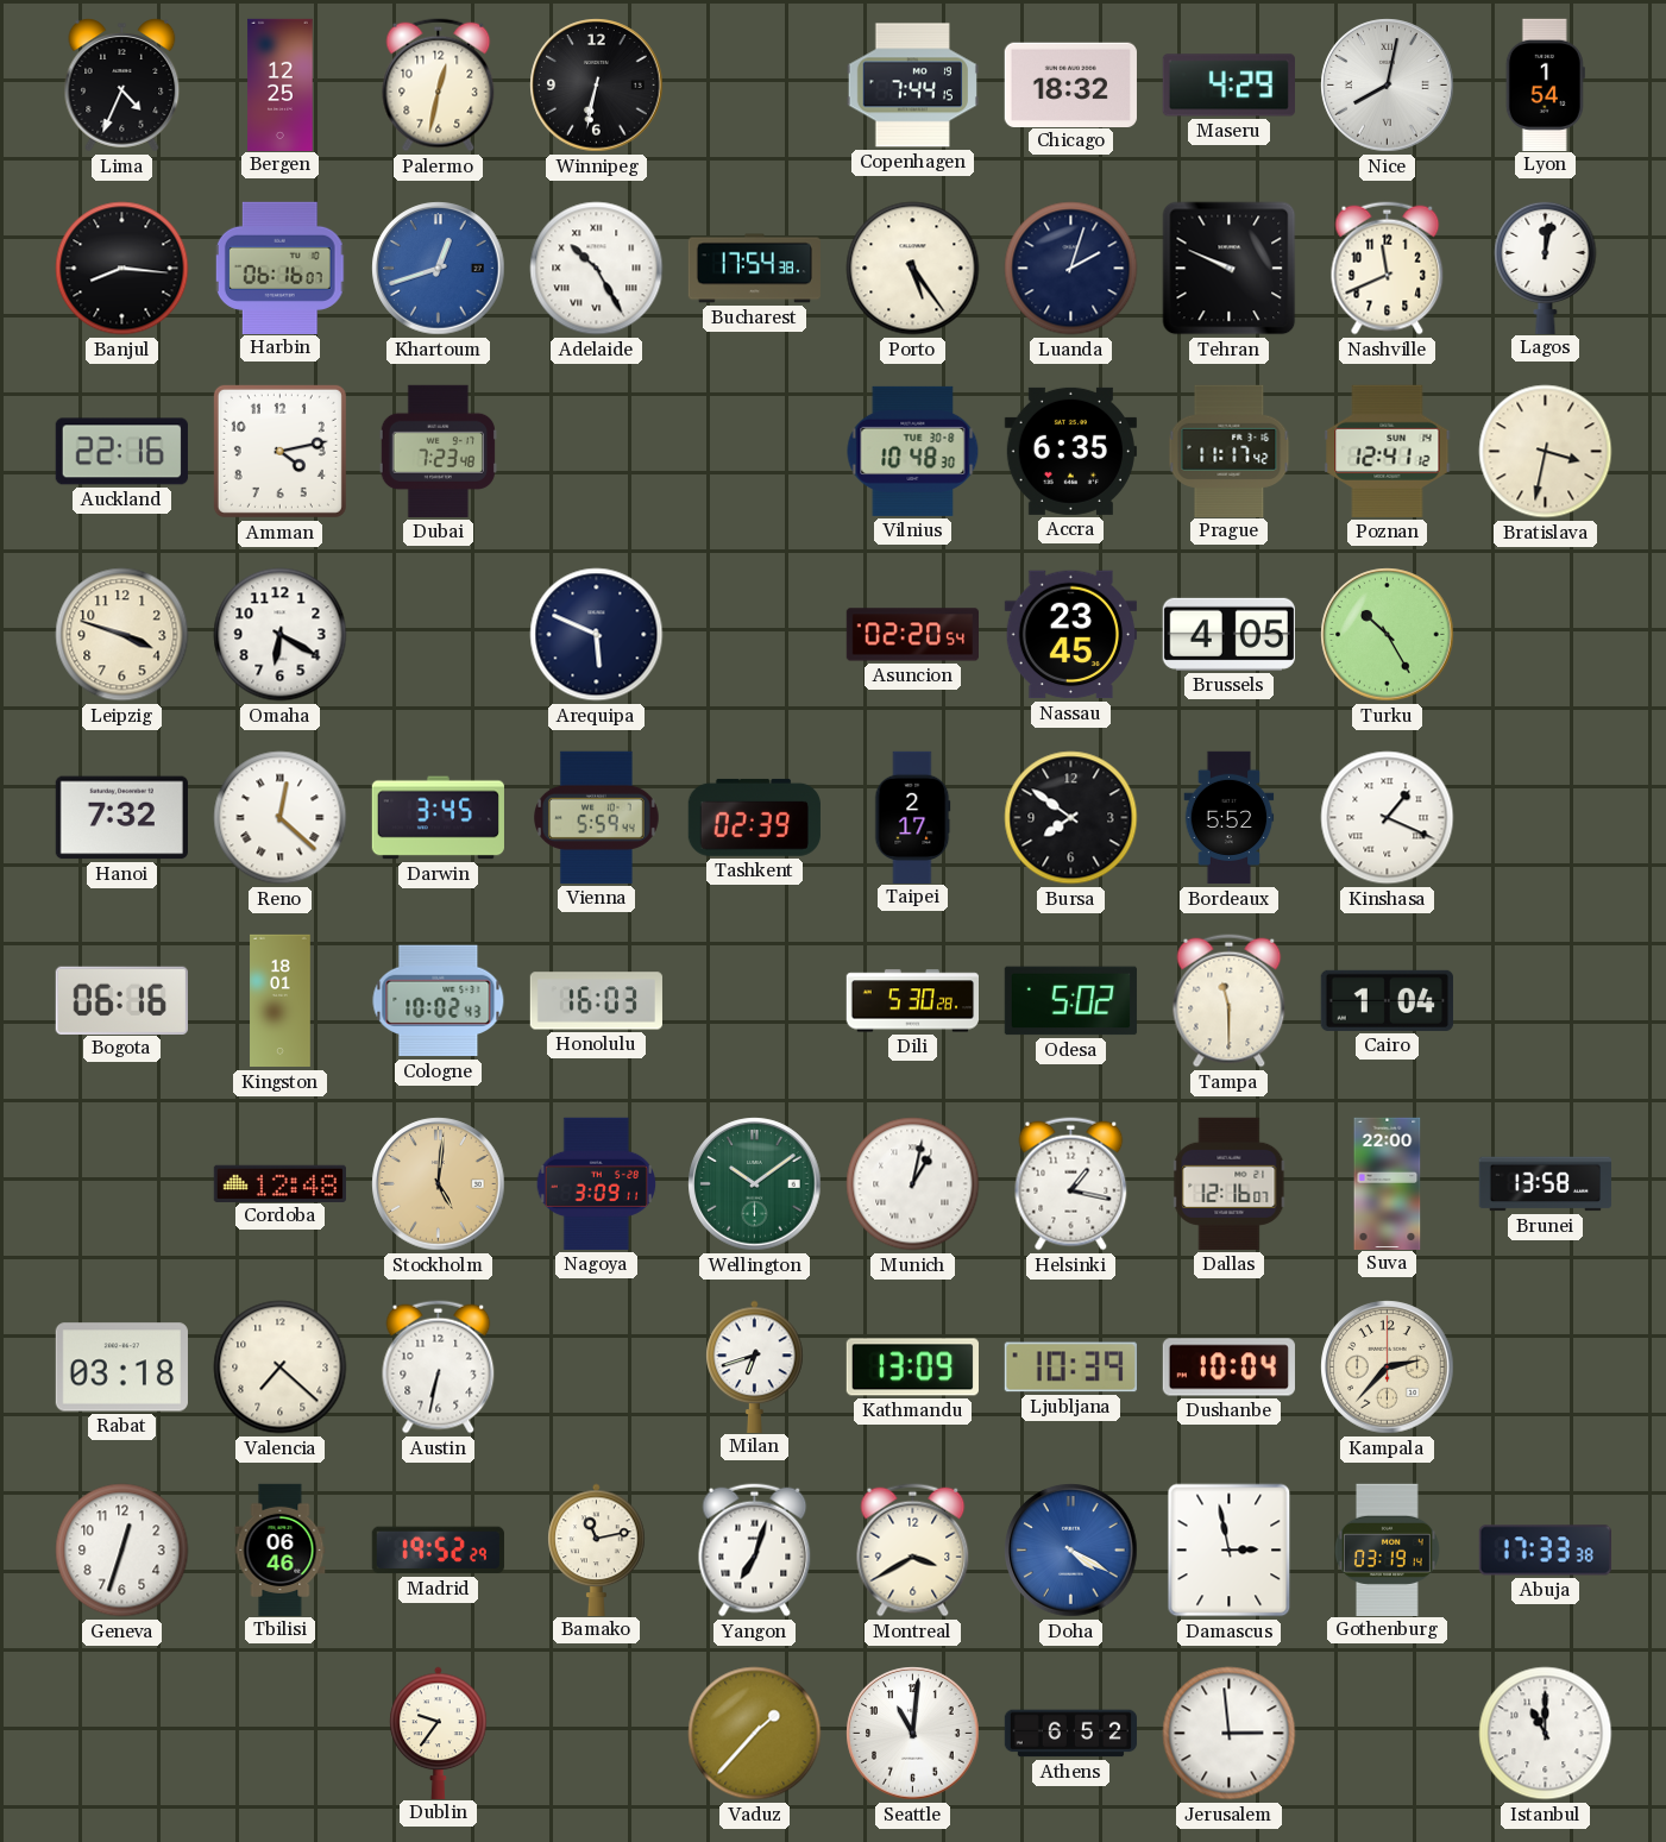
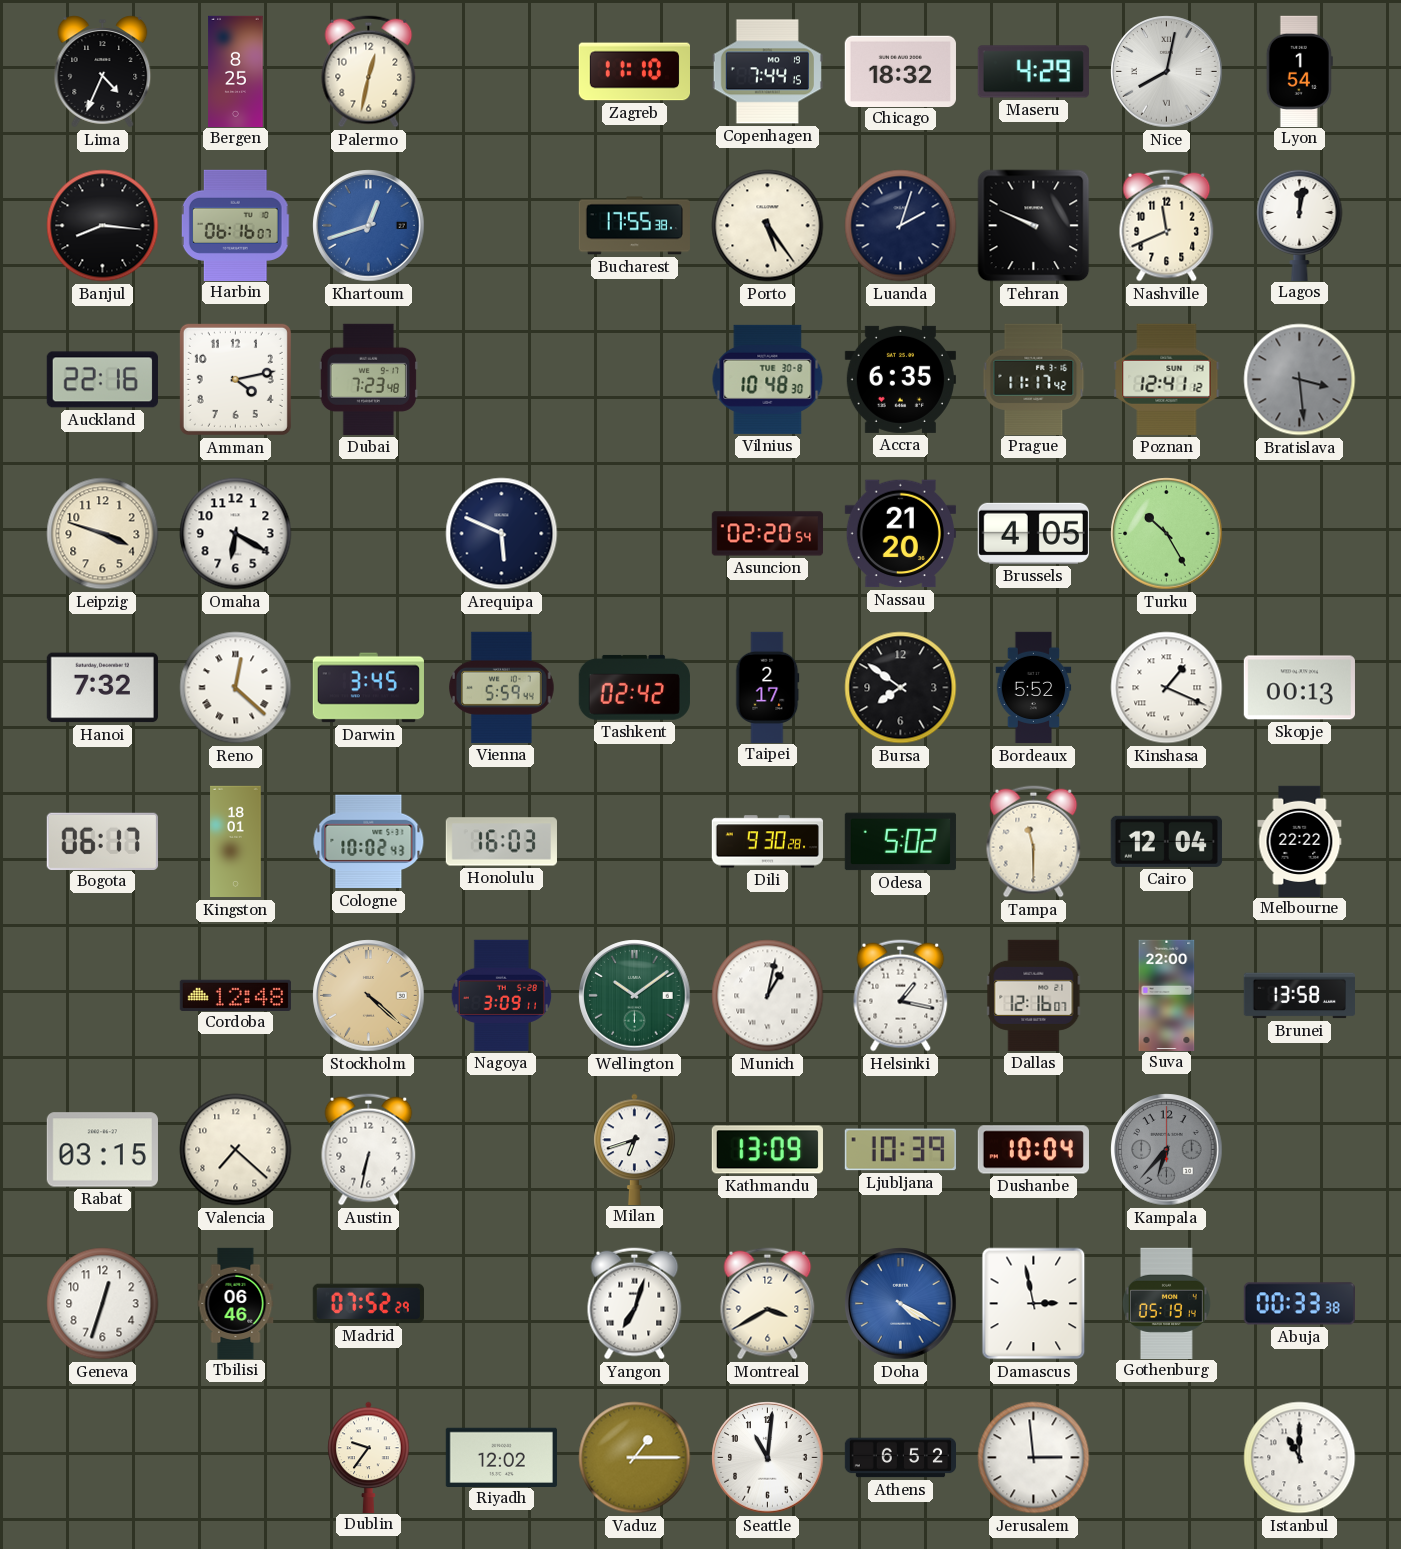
Bergen: 12:25 -> 8:25 (236, 71)
Winnipeg: 6:32 -> none (597, 86)
Zagreb: none -> 11:10 (634, 72)
Adelaide: 10:25 -> none (597, 269)
Bucharest: 17:54 -> 17:55 (634, 226)
Bratislava: 3:32 -> 3:29 (1300, 380)
Bratislava dial: cream -> grey (1300, 380)
Nassau: 23:45 -> 21:20 (900, 534)
Tashkent: 02:39 -> 02:42 (634, 687)
Skopje: none -> 00:13 (1299, 688)
Bogota: 06:16 -> 06:17 (102, 841)
Dili: 5:30 -> 9:30 (767, 842)
Cairo: 1:04 -> 12:04 (1166, 841)
Melbourne: none -> 22:22 (1300, 841)
Stockholm: 5:01 -> 4:22 (369, 996)
Rabat: 03:18 -> 03:15 (102, 1150)
Kampala: 2:37 -> 6:37 (1167, 1150)
Kampala dial: cream -> grey (1167, 1150)
Madrid: 19:52 -> 07:52 (368, 1304)
Bamako: 11:13 -> none (597, 1549)
Gothenburg: 03:19 -> 05:19 (1166, 1303)
Abuja: 17:33 -> 00:33 (1299, 1304)
Riyadh: none -> 12:02 (501, 1457)
Vaduz: 1:37 -> 1:15 (635, 1458)
